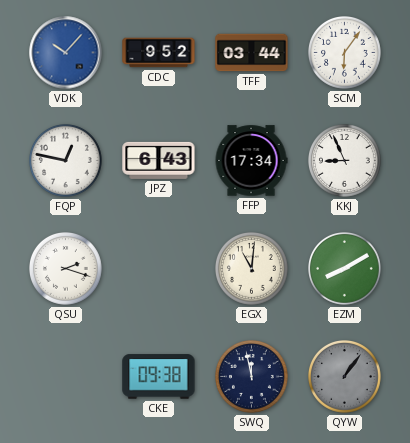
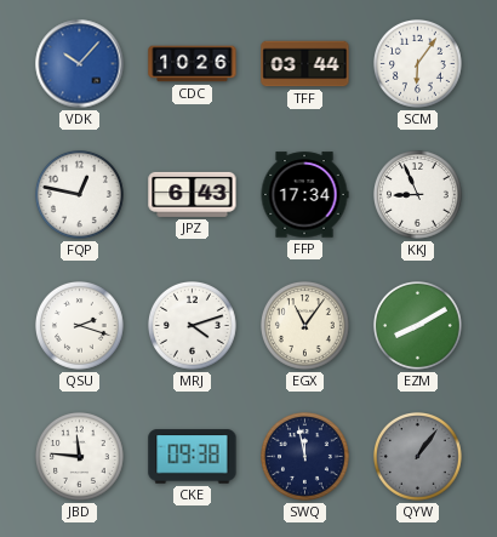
CDC: 9:52 -> 10:26 (193, 64)
MRJ: none -> 4:12 (193, 326)
EGX: 11:01 -> 11:06 (305, 326)
JBD: none -> 11:46 (80, 457)
